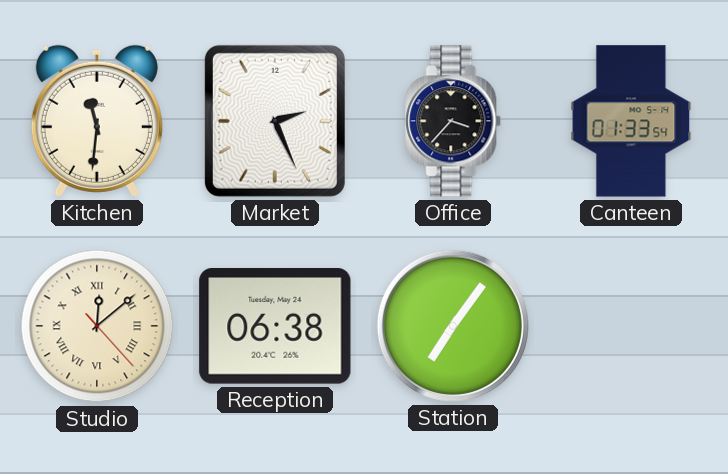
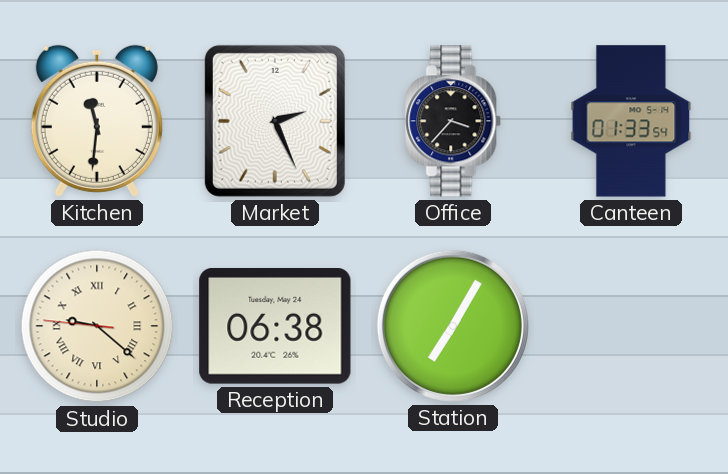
Studio: 12:08 -> 9:21 (97, 326)
Station: 7:06 -> 7:05 (453, 326)
